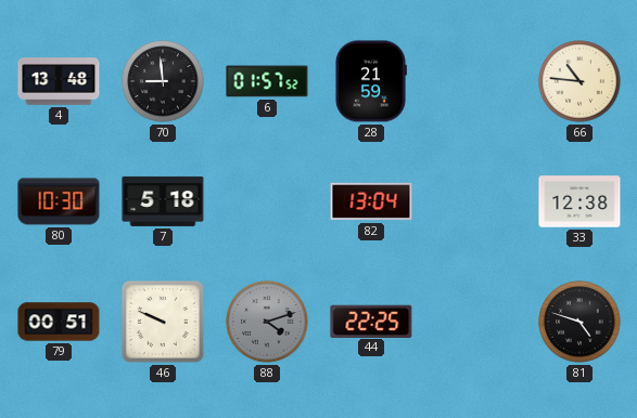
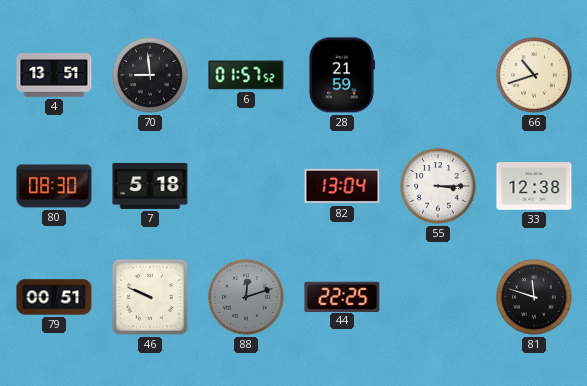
4: 13:48 -> 13:51 (54, 75)
66: 10:46 -> 10:42 (534, 75)
80: 10:30 -> 08:30 (54, 186)
55: none -> 3:15 (438, 186)
88: 4:12 -> 12:12 (246, 297)
81: 4:48 -> 11:48 (534, 297)
